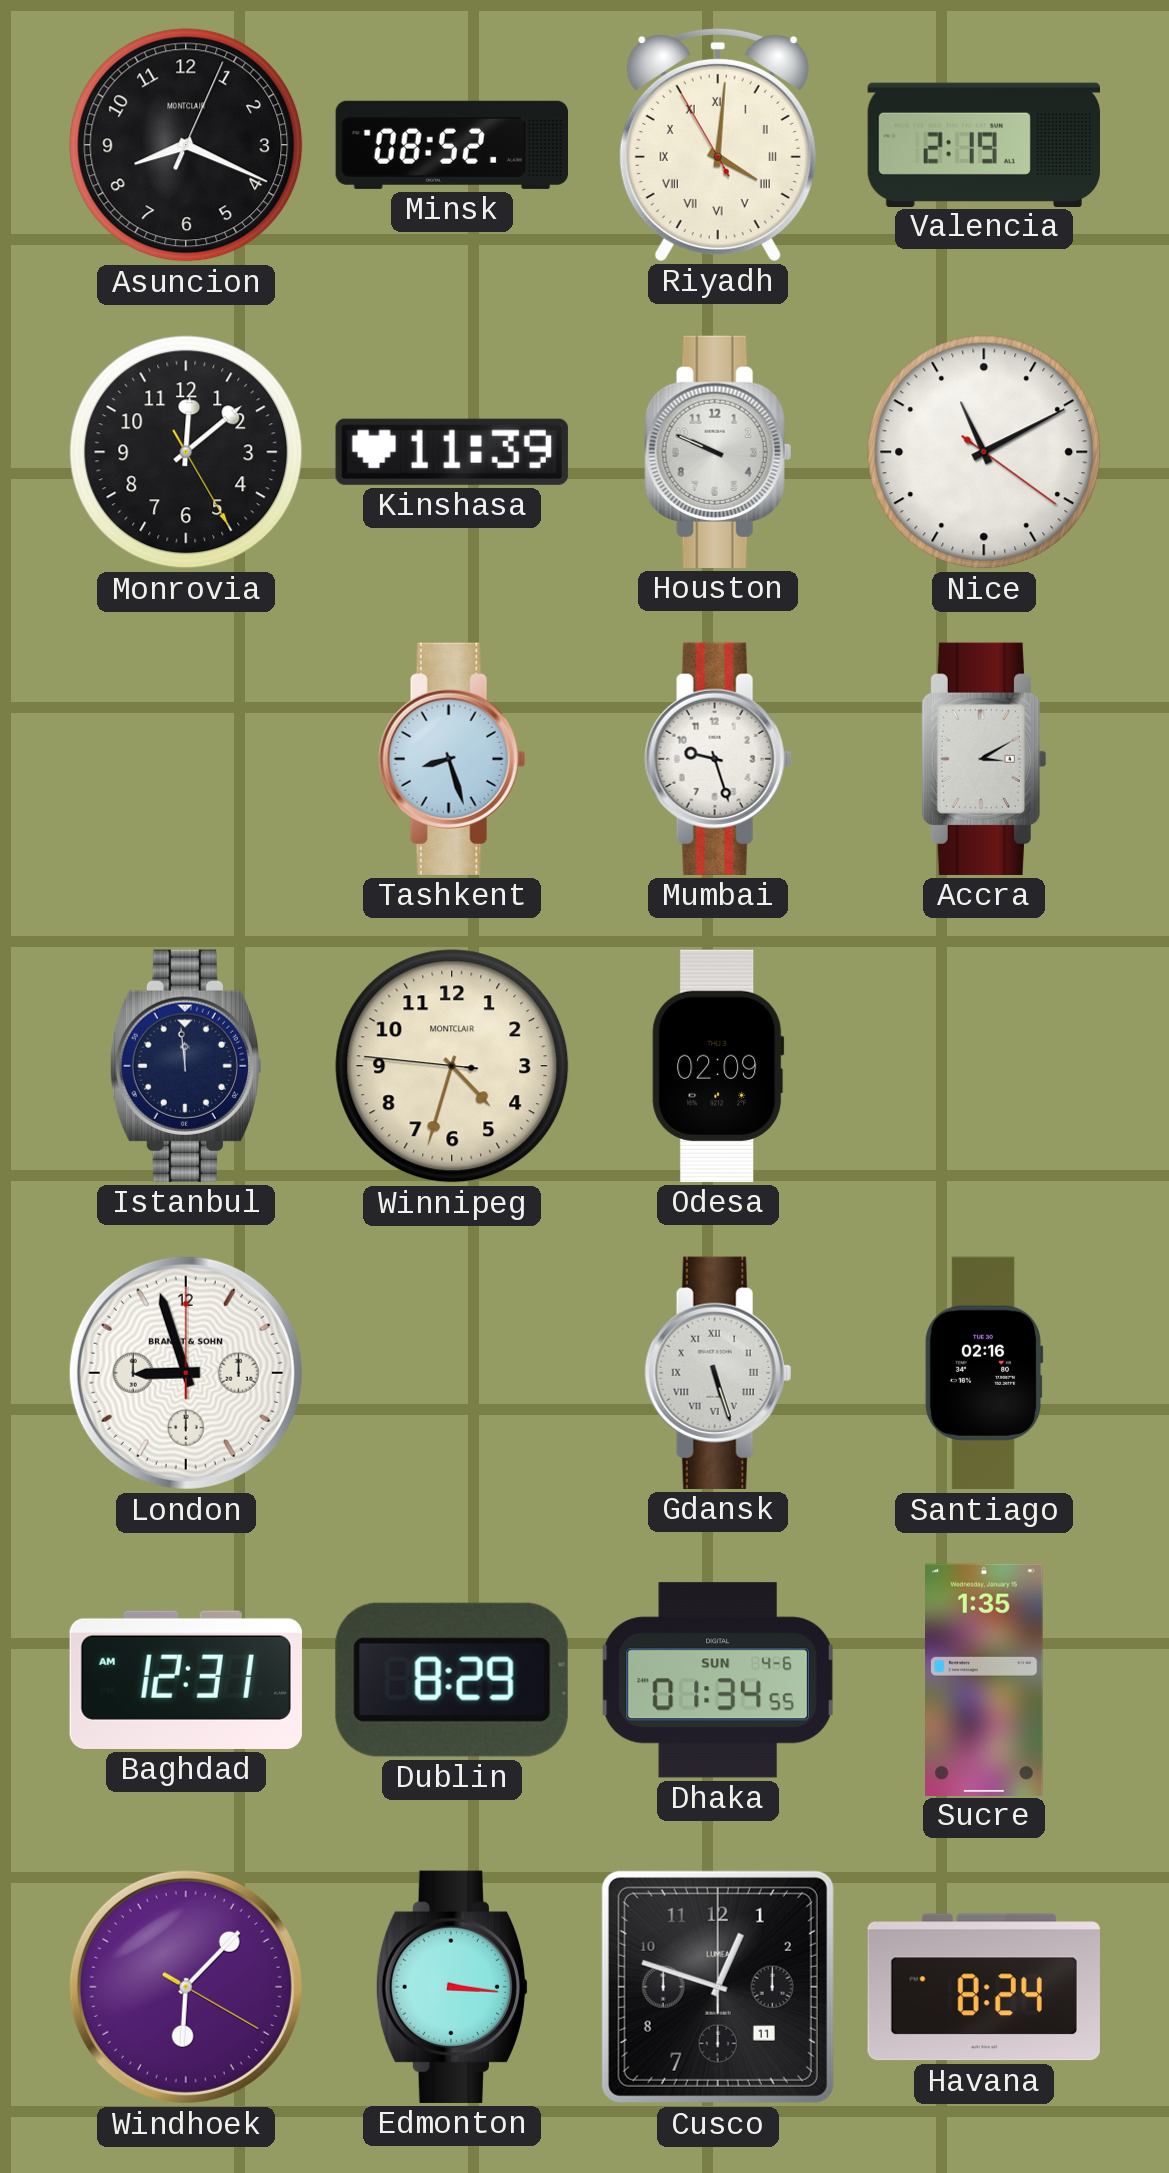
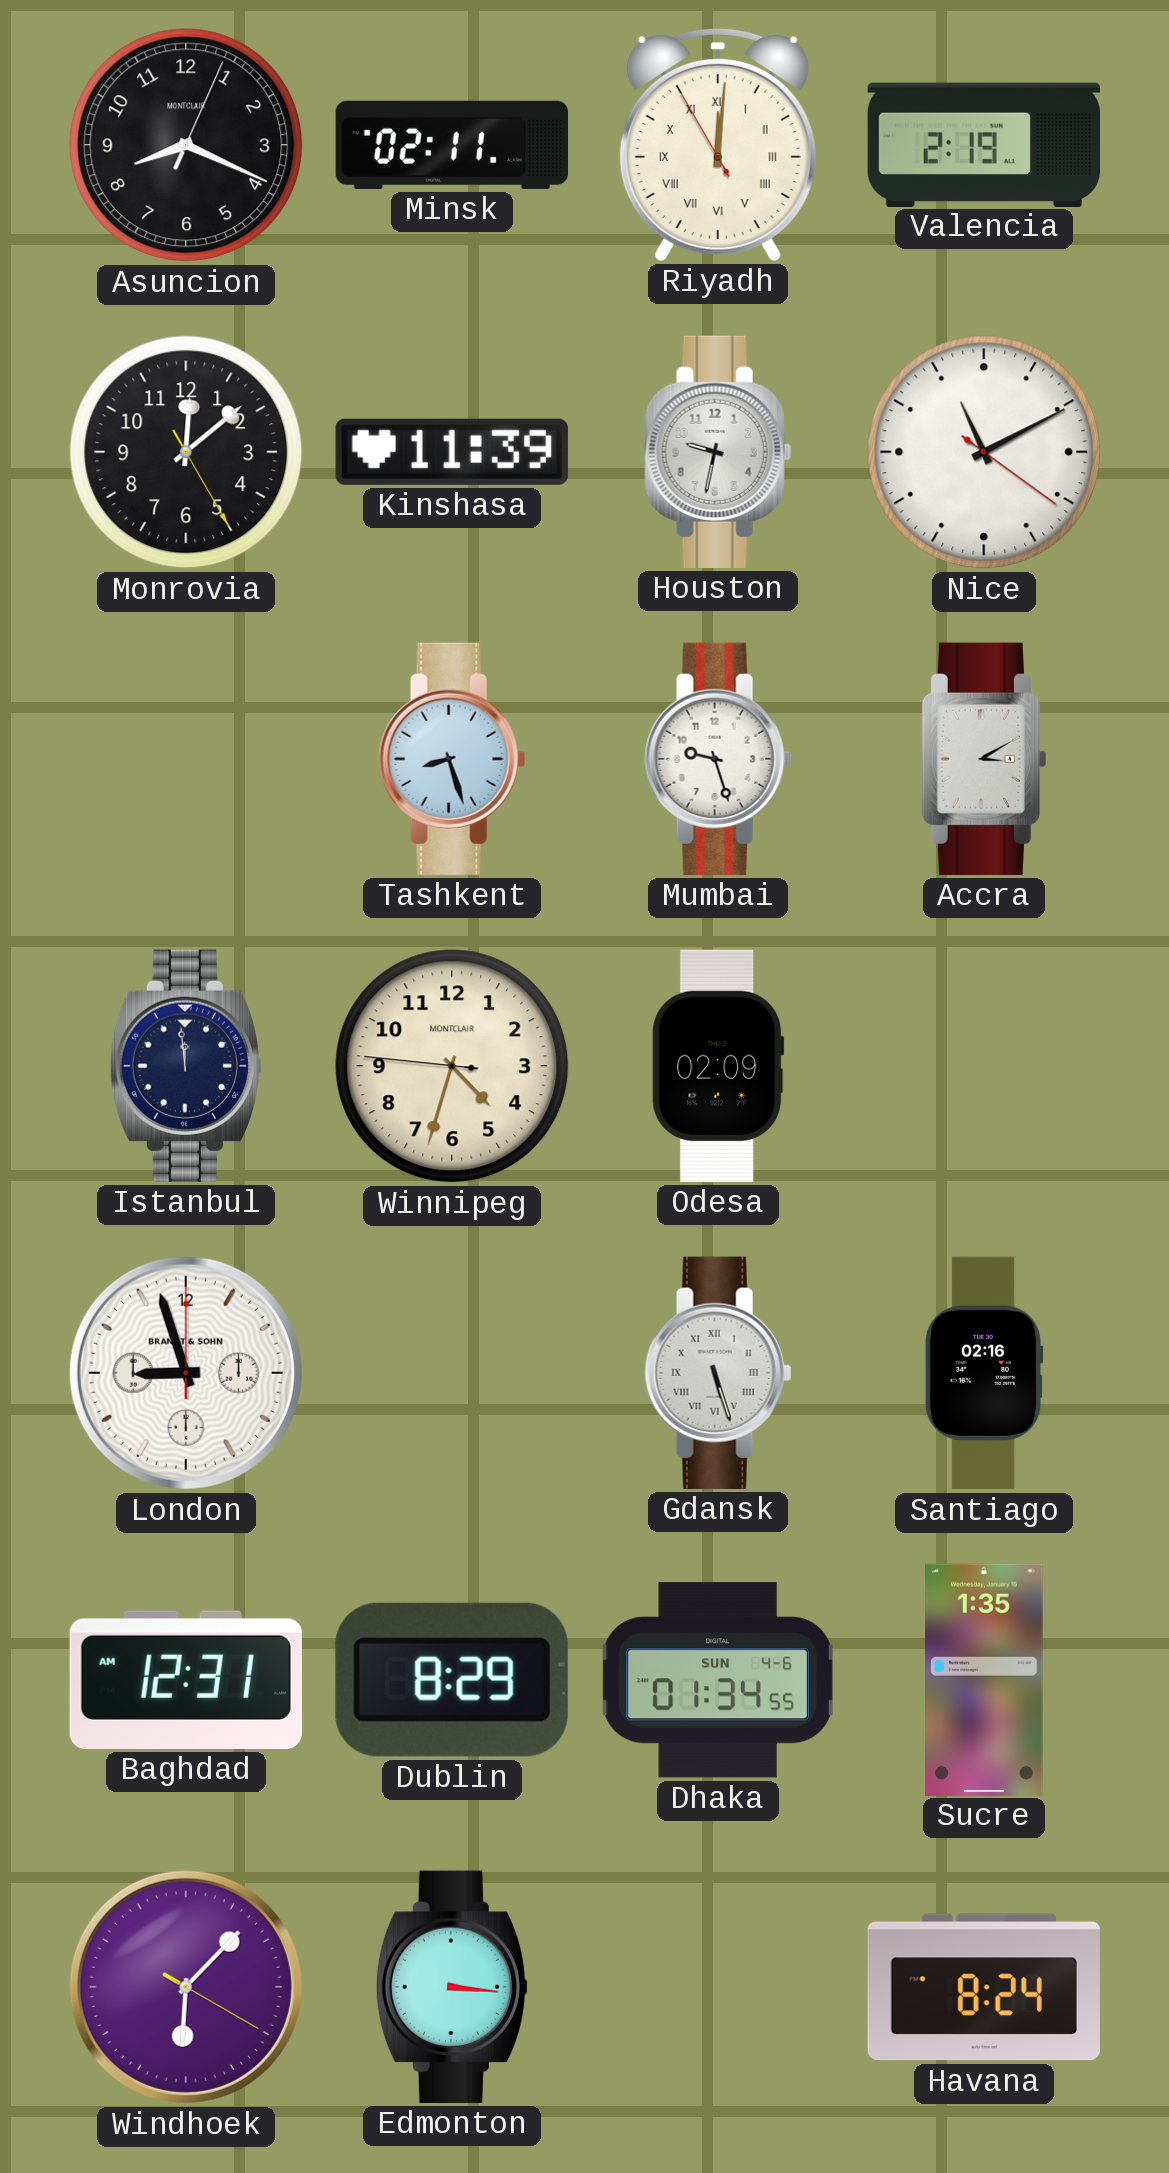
Minsk: 08:52 -> 02:11 (451, 145)
Riyadh: 4:00 -> 12:00 (718, 144)
Houston: 9:49 -> 9:32 (718, 452)
Cusco: 12:48 -> none (718, 1987)
